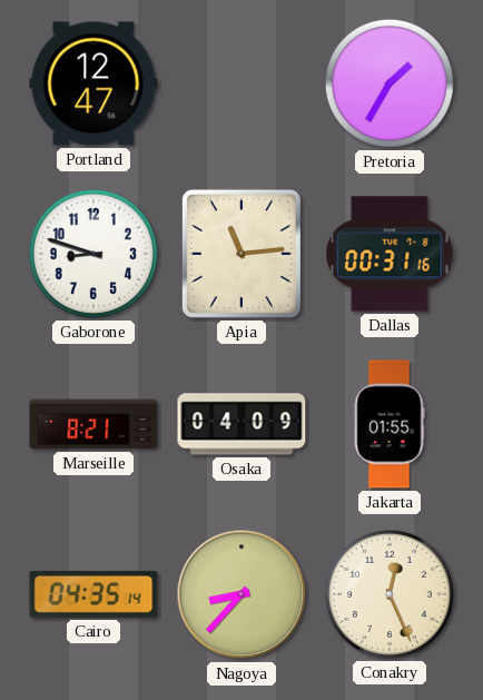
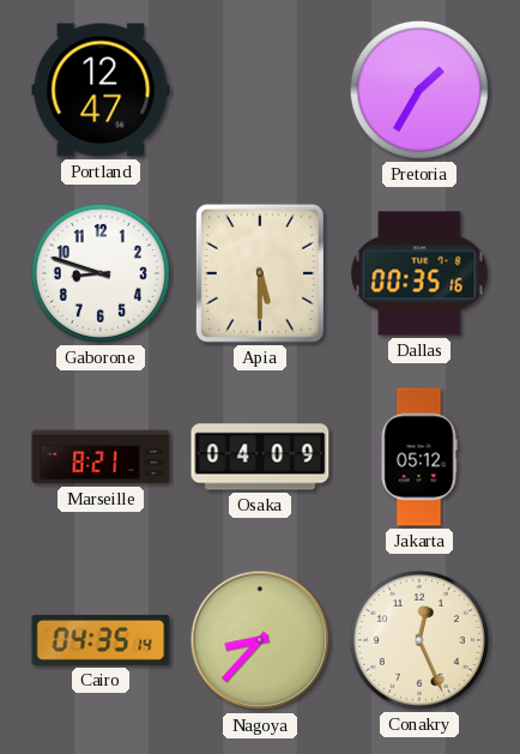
Apia: 11:14 -> 5:30 (260, 273)
Dallas: 00:31 -> 00:35 (419, 273)
Jakarta: 01:55 -> 05:12 (419, 457)
